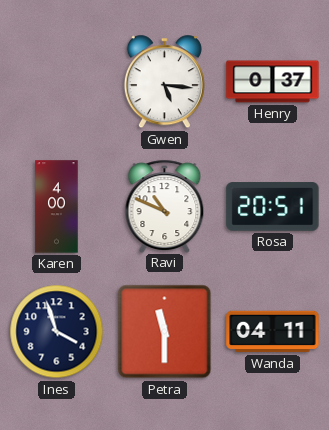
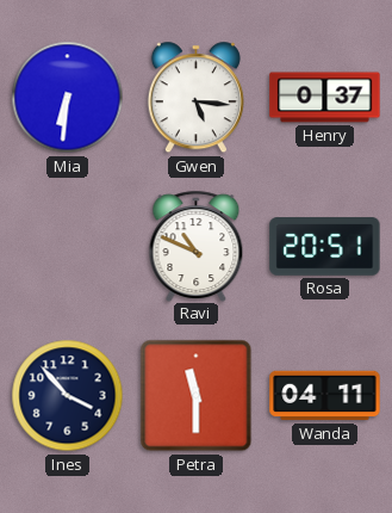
Mia: none -> 6:31 (68, 98)
Karen: 4:00 -> none (57, 207)
Ines: 3:57 -> 3:53 (68, 396)
